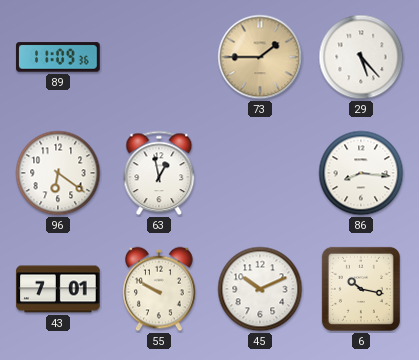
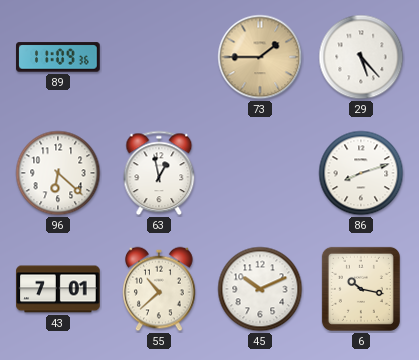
96: 6:21 -> 6:22 (58, 173)
86: 8:16 -> 8:12 (361, 173)
55: 9:50 -> 10:38 (159, 289)
